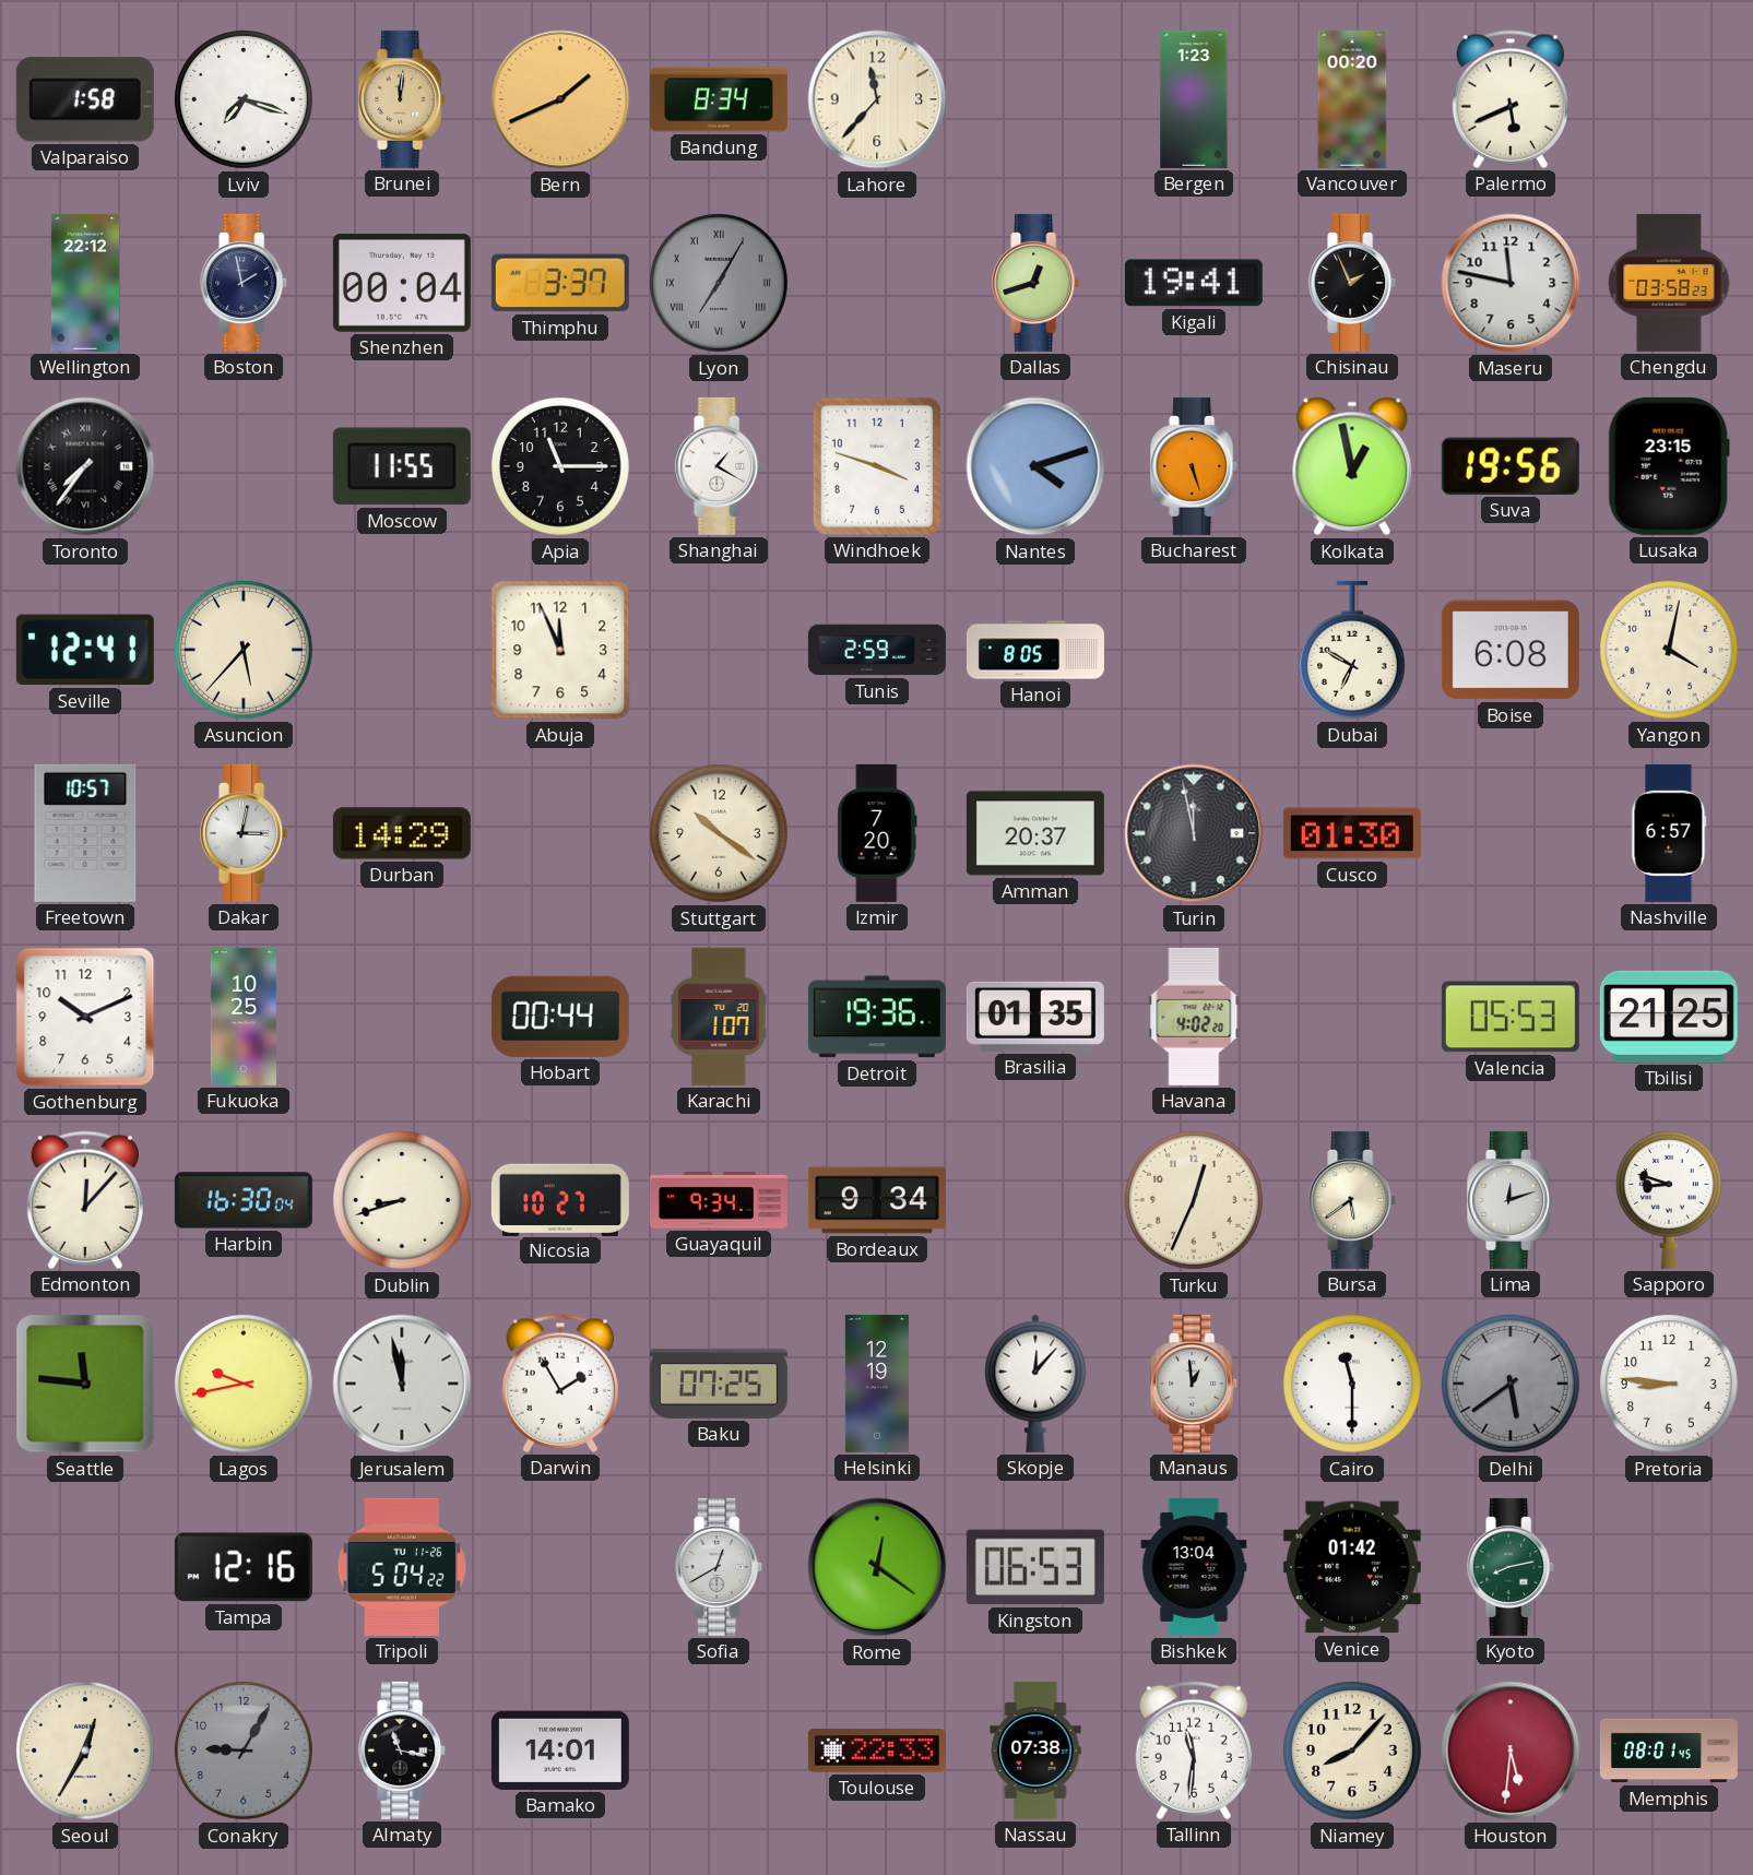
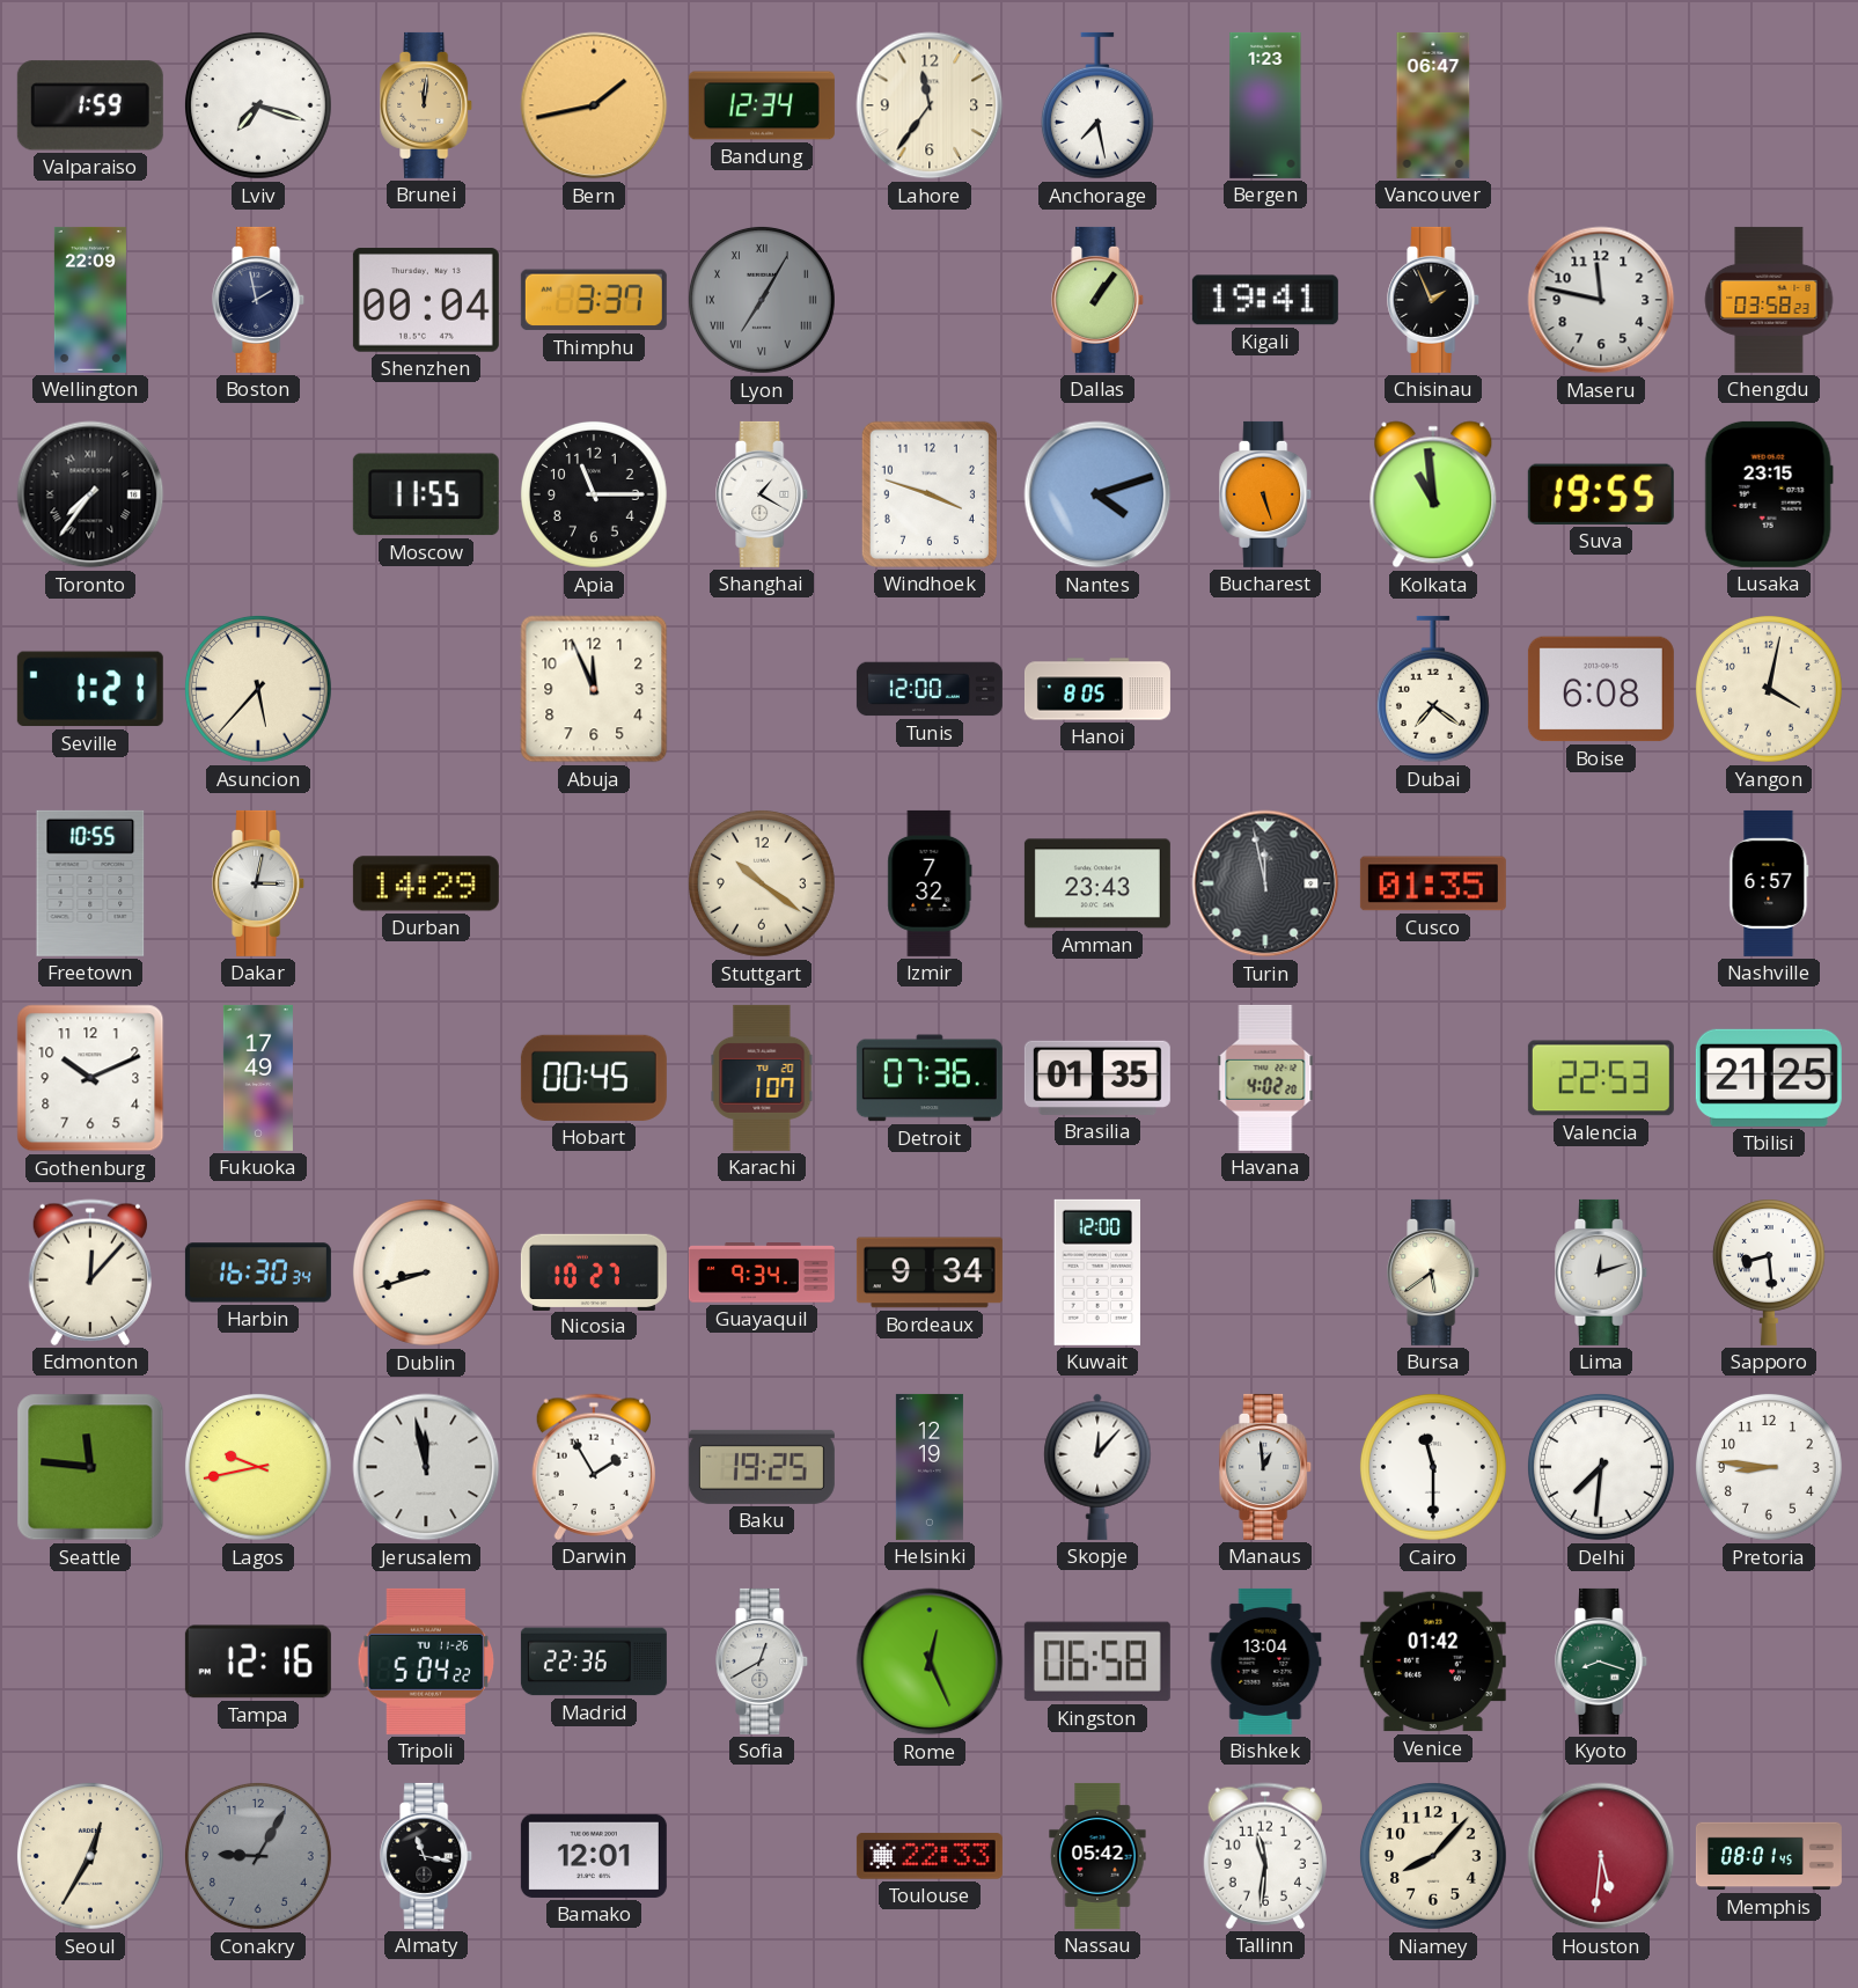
Valparaiso: 1:58 -> 1:59 (90, 105)
Bern: 1:41 -> 1:43 (594, 105)
Bandung: 8:34 -> 12:34 (762, 105)
Lahore: 11:37 -> 11:36 (930, 105)
Anchorage: none -> 7:28 (1097, 105)
Vancouver: 00:20 -> 06:47 (1433, 105)
Palermo: 5:41 -> none (1511, 99)
Wellington: 22:12 -> 22:09 (90, 300)
Dallas: 12:42 -> 1:06 (1099, 300)
Kolkata: 12:58 -> 10:59 (1433, 494)
Suva: 19:56 -> 19:55 (1601, 494)
Seville: 12:41 -> 1:21 (90, 689)
Tunis: 2:59 -> 12:00 (930, 689)
Dubai: 6:50 -> 7:21 (1433, 689)
Freetown: 10:57 -> 10:55 (90, 883)
Izmir: 7:20 -> 7:32 (930, 883)
Amman: 20:37 -> 23:43 (1097, 883)
Cusco: 01:30 -> 01:35 (1433, 883)
Fukuoka: 10:25 -> 17:49 (258, 1078)
Hobart: 00:44 -> 00:45 (594, 1078)
Detroit: 19:36 -> 07:36 (930, 1078)
Valencia: 05:53 -> 22:53 (1601, 1078)
Harbin: 16:30:04 -> 16:30:34 (258, 1272)
Kuwait: none -> 12:00 (1096, 1272)
Turku: 12:34 -> none (1194, 1200)
Sapporo: 8:48 -> 8:29 (1769, 1272)
Baku: 07:25 -> 19:25 (762, 1467)
Delhi: 5:39 -> 7:31 (1601, 1467)
Delhi dial: grey -> white (1601, 1467)
Madrid: none -> 22:36 (594, 1661)
Rome: 12:21 -> 12:26 (930, 1661)
Kingston: 06:53 -> 06:58 (1097, 1661)
Kyoto: 8:13 -> 8:18 (1602, 1661)
Bamako: 14:01 -> 12:01 (594, 1856)
Nassau: 07:38 -> 05:42 (1097, 1856)
